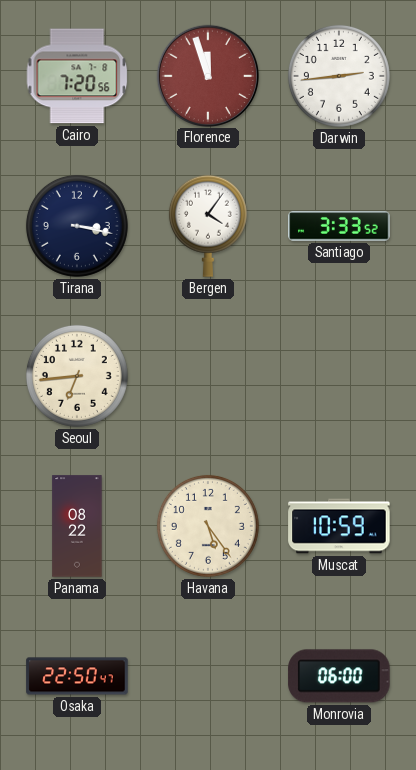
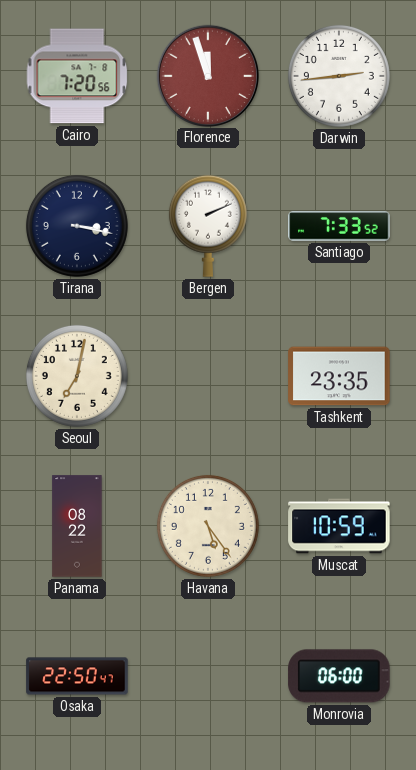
Bergen: 4:06 -> 2:11 (208, 226)
Santiago: 3:33 -> 7:33 (339, 226)
Seoul: 6:44 -> 7:02 (77, 376)
Tashkent: none -> 23:35 (339, 376)
